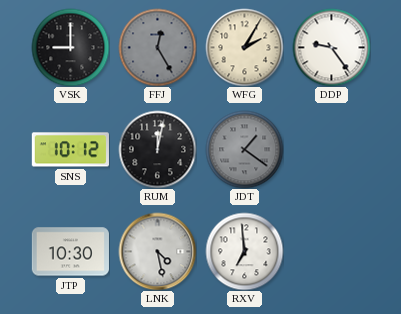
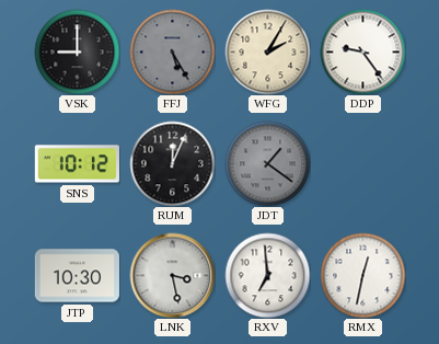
FFJ: 12:25 -> 5:25 (172, 51)
RUM: 12:02 -> 12:04 (172, 163)
LNK: 4:28 -> 3:28 (172, 275)
RMX: none -> 12:32 (362, 275)
